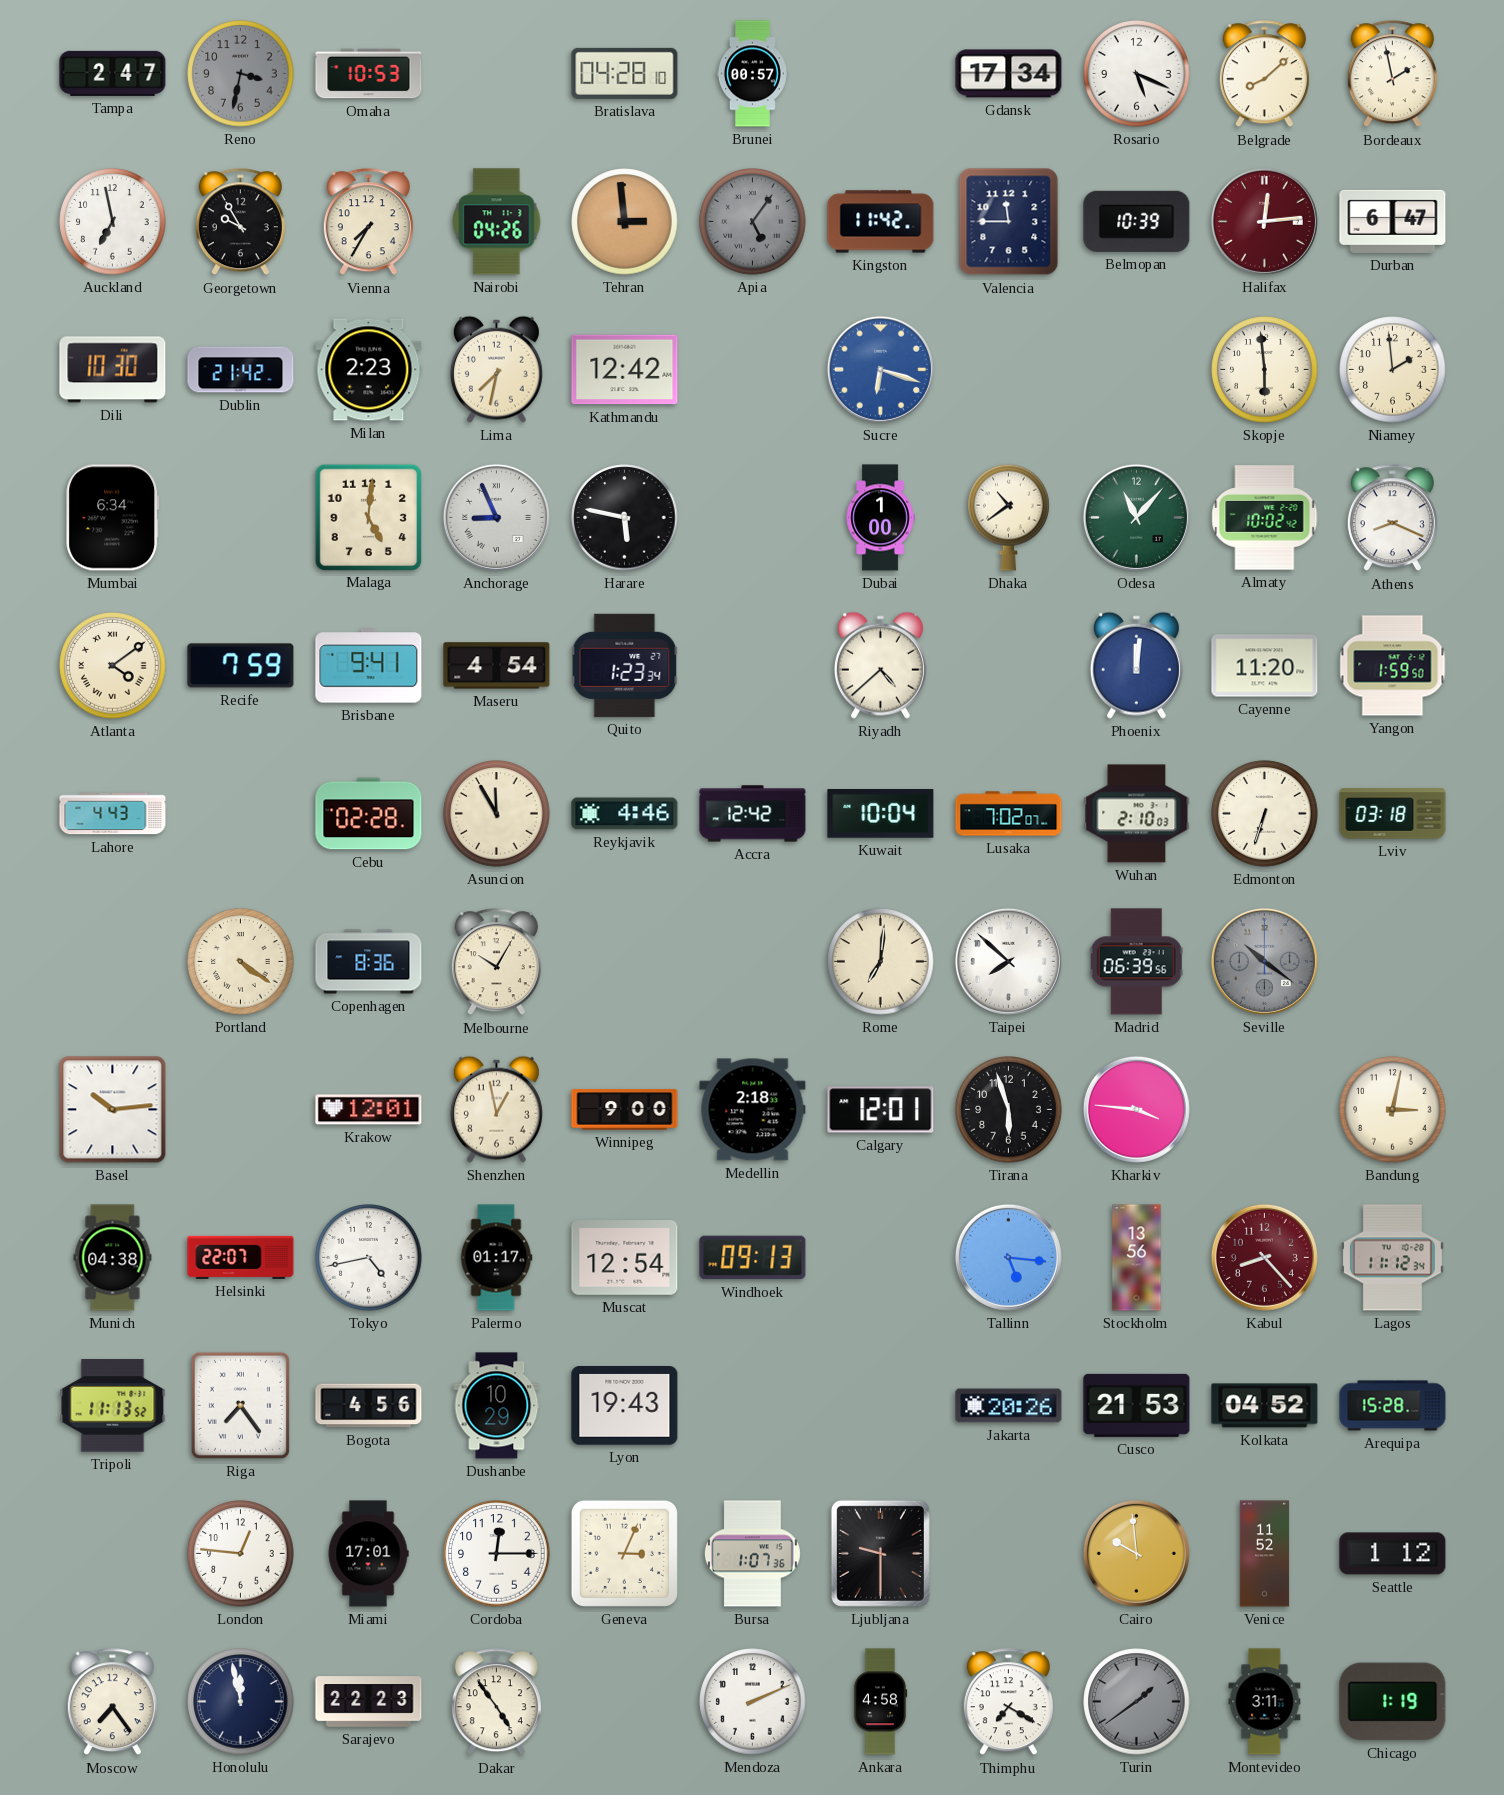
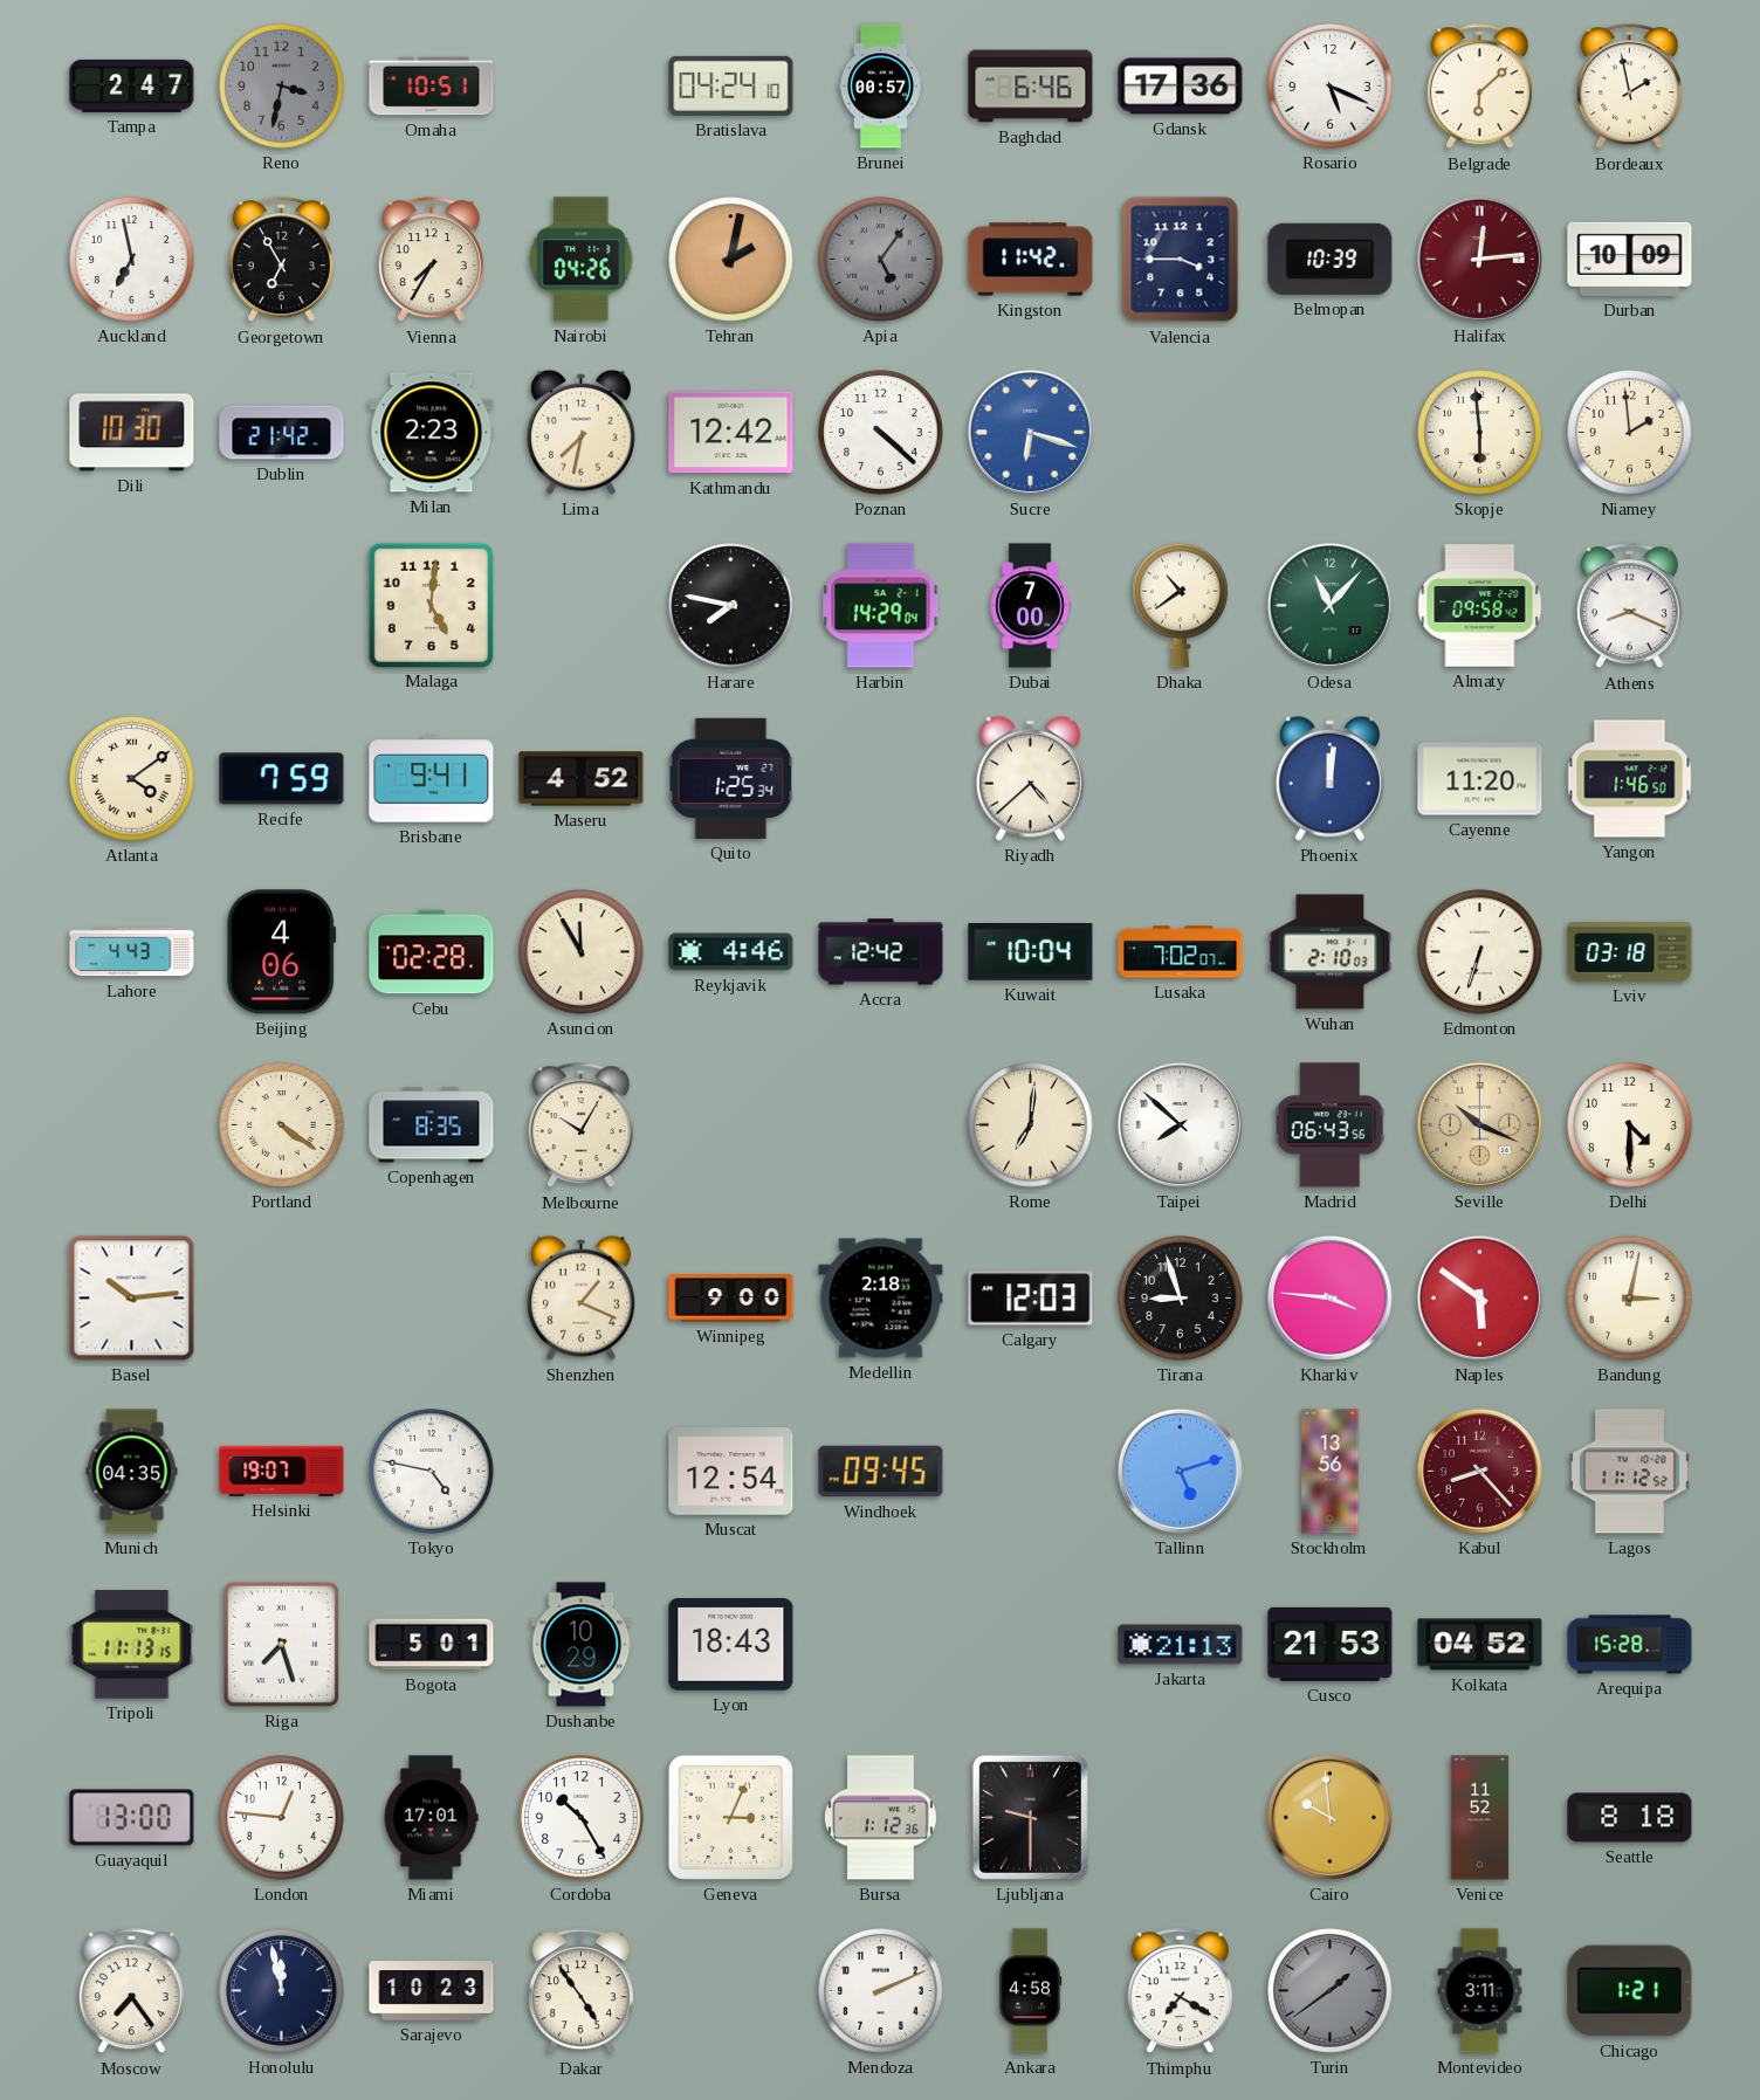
Omaha: 10:53 -> 10:51 (432, 87)
Bratislava: 04:28 -> 04:24 (731, 85)
Baghdad: none -> 6:46 (1031, 87)
Gdansk: 17:34 -> 17:36 (1181, 87)
Belgrade: 8:08 -> 6:08 (1479, 87)
Georgetown: 9:55 -> 6:55 (281, 260)
Tehran: 2:59 -> 2:02 (731, 260)
Valencia: 11:45 -> 3:45 (1181, 260)
Durban: 6:47 -> 10:09 (1630, 259)
Poznan: none -> 4:22 (881, 433)
Mumbai: 6:34 -> none (113, 518)
Anchorage: 8:56 -> none (496, 517)
Harare: 5:47 -> 7:47 (731, 606)
Harbin: none -> 14:29 (881, 606)
Dubai: 1:00 -> 7:00 (1030, 606)
Almaty: 10:02 -> 09:58 (1480, 606)
Maseru: 4:54 -> 4:52 (582, 779)
Quito: 1:23 -> 1:25 (731, 778)
Yangon: 1:59 -> 1:46 (1630, 779)
Beijing: none -> 4:06 (282, 952)
Copenhagen: 8:36 -> 8:35 (432, 1125)
Madrid: 06:39 -> 06:43 (1329, 1125)
Seville: 10:21 -> 10:19 (1479, 1124)
Seville dial: grey -> champagne (1479, 1124)
Delhi: none -> 4:30 (1630, 1125)
Krakow: 12:01 -> none (369, 1110)
Shenzhen: 12:58 -> 1:19 (580, 1297)
Calgary: 12:01 -> 12:03 (1031, 1299)
Tirana: 5:57 -> 8:57 (1181, 1299)
Naples: none -> 5:51 (1479, 1297)
Munich: 04:38 -> 04:35 (132, 1472)
Helsinki: 22:07 -> 19:07 (282, 1471)
Tokyo: 4:43 -> 4:47 (432, 1472)
Palermo: 01:17 -> none (496, 1258)
Windhoek: 09:13 -> 09:45 (881, 1472)
Tallinn: 5:16 -> 5:12 (1180, 1471)
Lagos: 11:12:34 -> 11:12:52 (1629, 1472)
Tripoli: 11:13:52 -> 11:13:15 (132, 1645)
Riga: 7:24 -> 7:27 (281, 1644)
Bogota: 4:56 -> 5:01 (432, 1645)
Lyon: 19:43 -> 18:43 (731, 1645)
Jakarta: 20:26 -> 21:13 (1181, 1645)
Guayaquil: none -> 13:00 (132, 1818)
Cordoba: 12:15 -> 10:25 (582, 1818)
Bursa: 1:07 -> 1:12 (880, 1818)
Seattle: 1:12 -> 8:18 (1630, 1818)
Sarajevo: 22:23 -> 10:23 (432, 1991)
Chicago: 1:19 -> 1:21 (1630, 1991)
